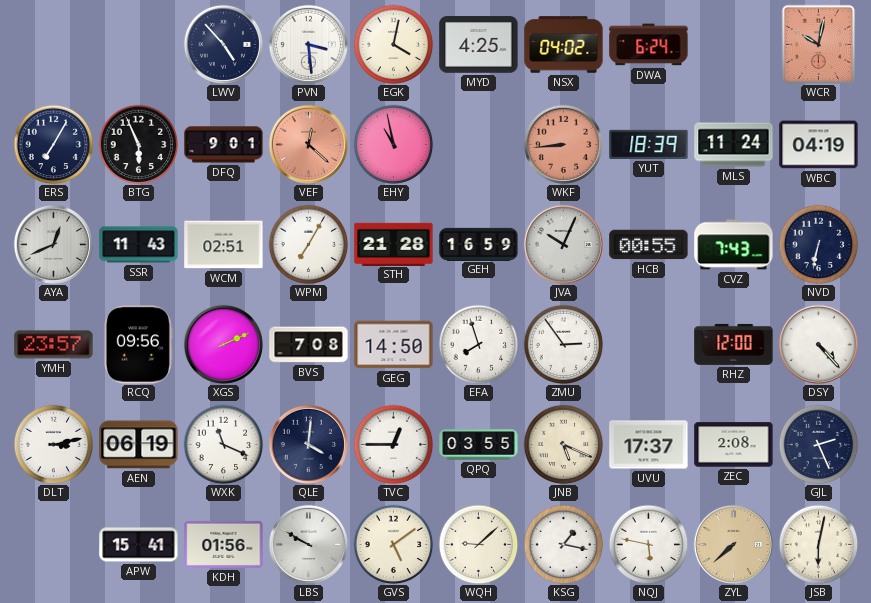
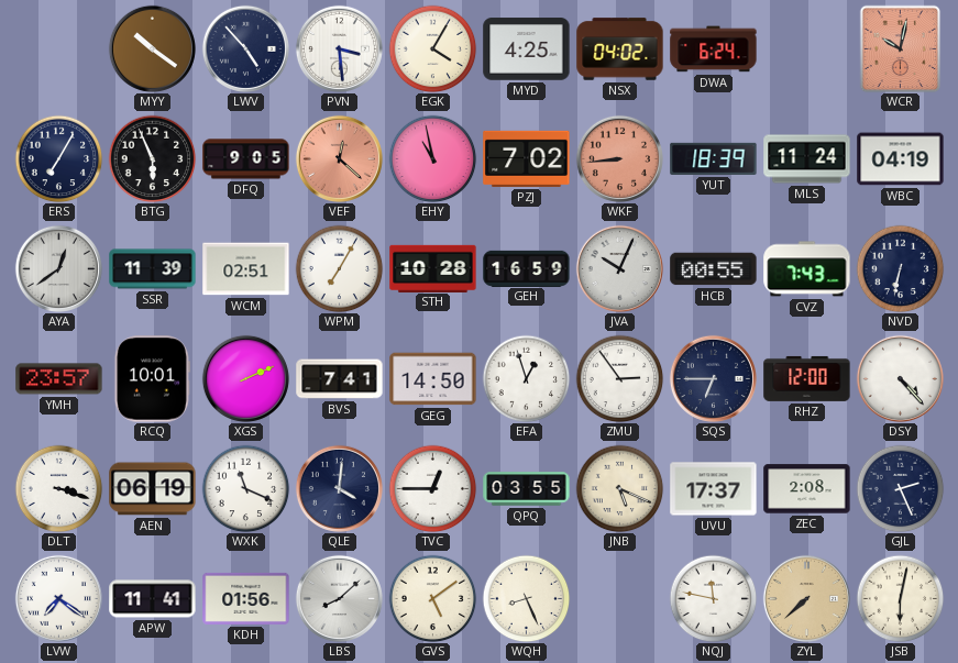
MYY: none -> 10:21 (152, 48)
EGK: 4:02 -> 4:05 (432, 48)
DFQ: 9:01 -> 9:05 (246, 159)
PZJ: none -> 7:02 (527, 158)
AYA: 12:41 -> 12:39 (58, 268)
SSR: 11:43 -> 11:39 (153, 269)
STH: 21:28 -> 10:28 (433, 268)
RCQ: 09:56 -> 10:01 (152, 379)
BVS: 7:08 -> 7:41 (340, 379)
EFA: 7:57 -> 12:57 (526, 378)
SQS: none -> 6:45 (713, 378)
DLT: 3:13 -> 3:18 (58, 488)
LVW: none -> 7:21 (58, 598)
APW: 15:41 -> 11:41 (153, 599)
LBS: 9:50 -> 8:08 (339, 598)
WQH: 9:08 -> 8:26 (526, 598)
KSG: 1:17 -> none (563, 544)
NQJ: 5:47 -> 11:47 (713, 598)
